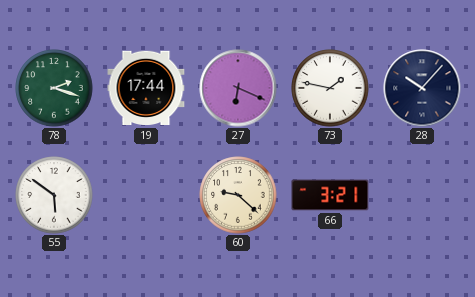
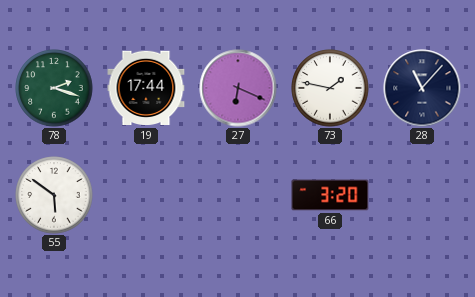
28: 10:07 -> 11:07 (422, 88)
60: 9:22 -> none (238, 195)
66: 3:21 -> 3:20 (330, 195)
